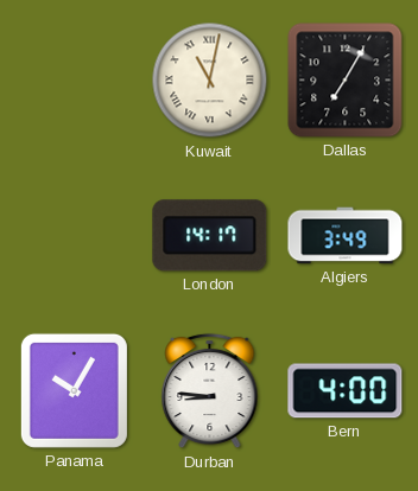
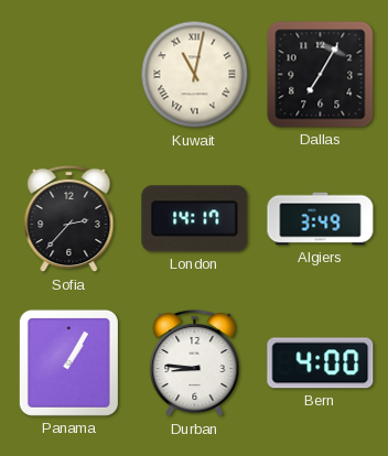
Sofia: none -> 2:37 (69, 219)
Panama: 10:05 -> 1:05 (68, 362)
